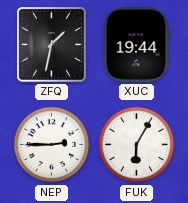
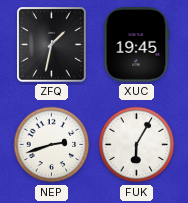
XUC: 19:44 -> 19:45 (136, 45)
NEP: 2:45 -> 2:42 (52, 145)
